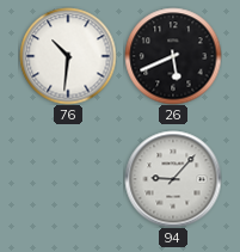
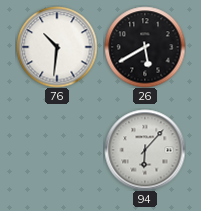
26: 5:41 -> 5:40 (145, 47)
94: 9:07 -> 6:07 (145, 150)
